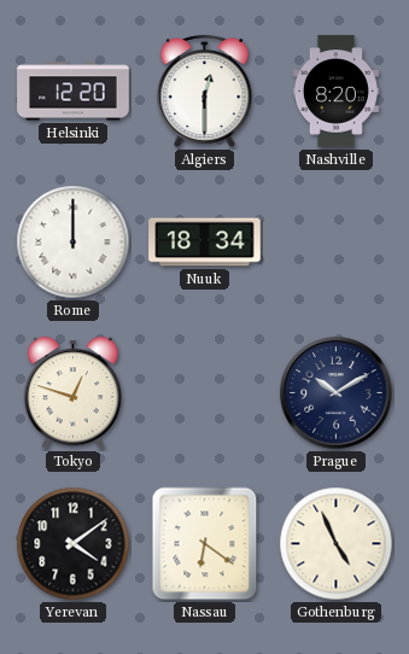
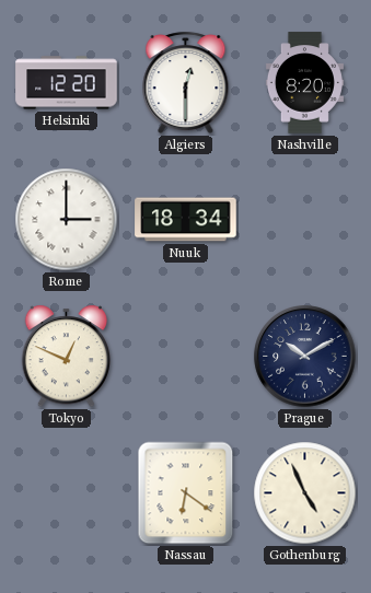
Rome: 12:00 -> 3:00 (67, 220)
Tokyo: 12:48 -> 12:49 (66, 357)
Yerevan: 4:09 -> none (74, 544)
